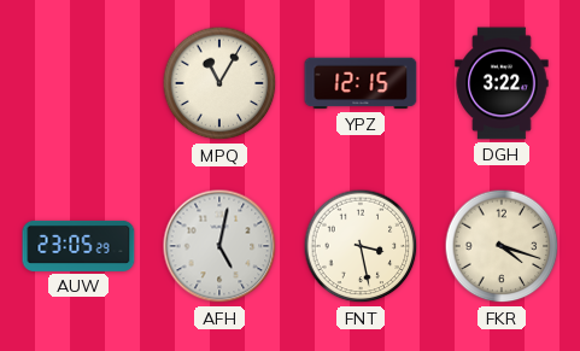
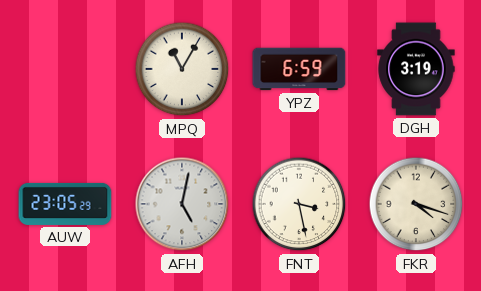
YPZ: 12:15 -> 6:59 (299, 69)
DGH: 3:22 -> 3:19 (416, 69)
